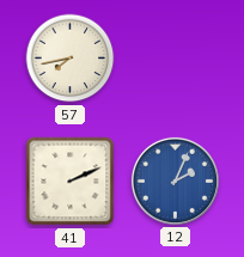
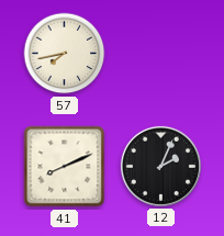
41: 2:11 -> 8:11 (65, 167)
12 dial: blue -> black (160, 166)
